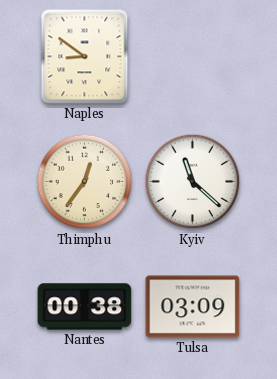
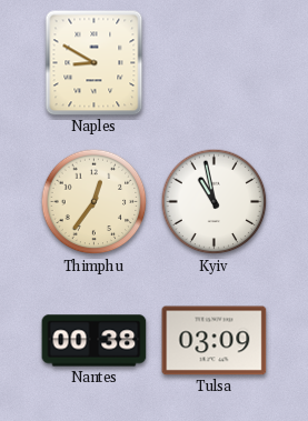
Naples: 8:51 -> 8:50 (95, 63)
Kyiv: 11:22 -> 10:58 (215, 202)
